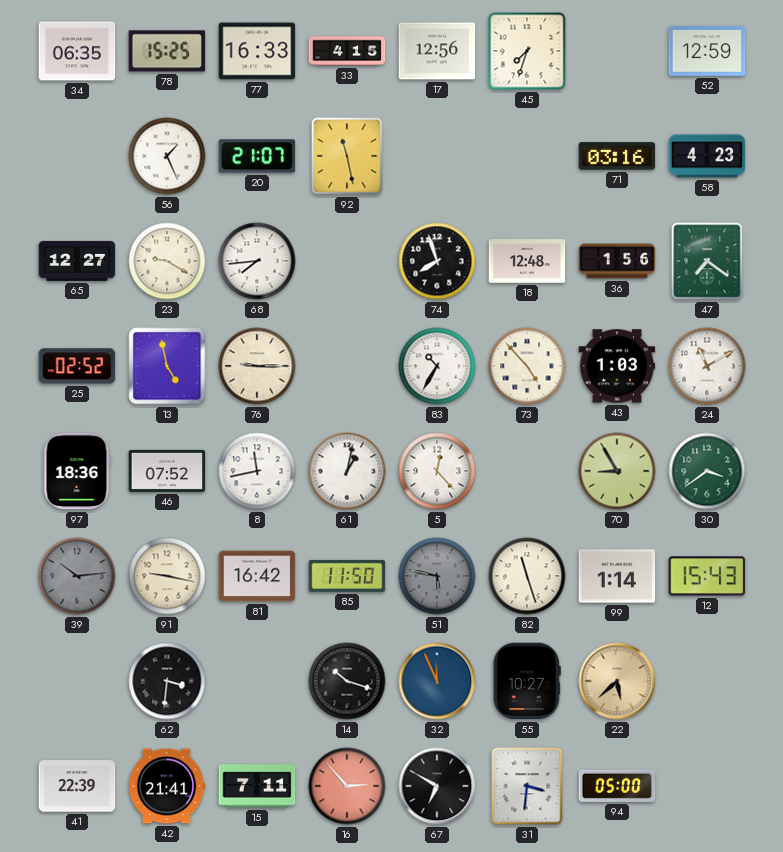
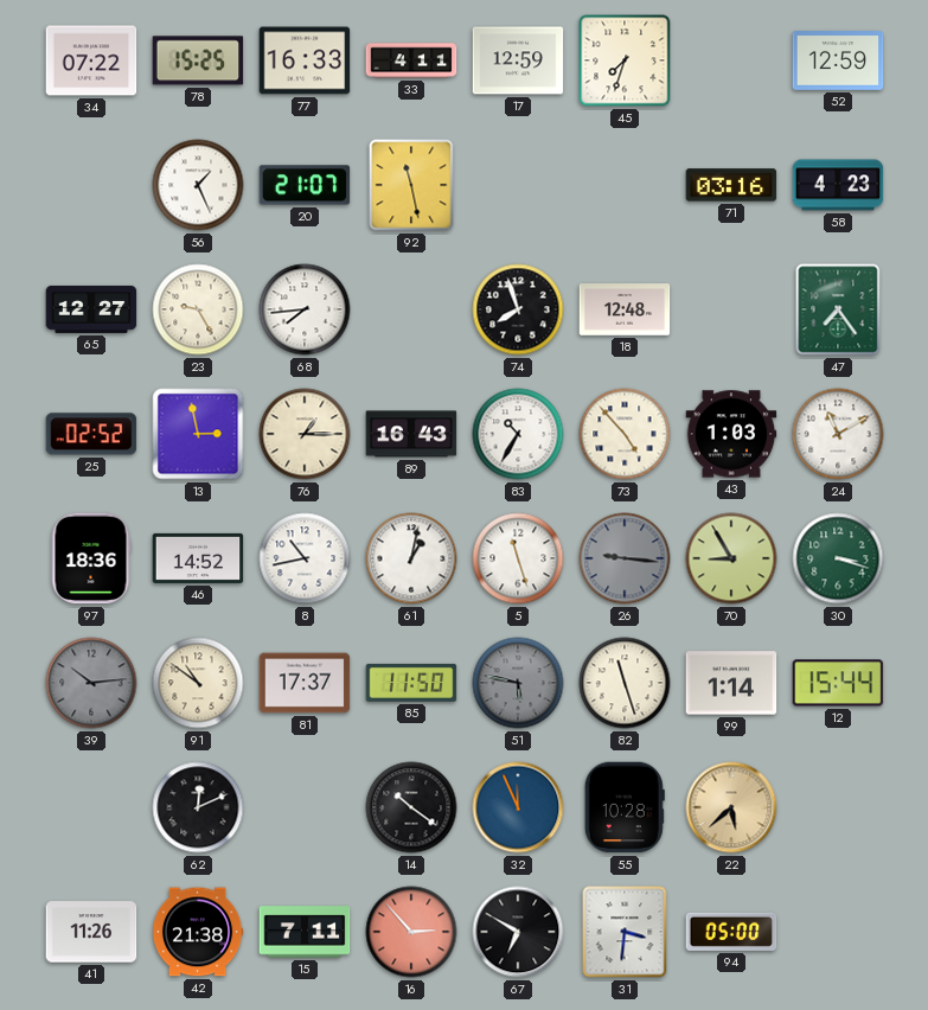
34: 06:35 -> 07:22 (91, 60)
33: 4:15 -> 4:11 (411, 60)
17: 12:56 -> 12:59 (518, 60)
23: 9:20 -> 9:25 (198, 309)
36: 1:56 -> none (617, 261)
47: 7:21 -> 7:24 (838, 309)
13: 4:58 -> 2:58 (198, 434)
76: 9:15 -> 1:15 (305, 434)
89: none -> 16:43 (411, 434)
46: 07:52 -> 14:52 (198, 558)
8: 11:43 -> 10:43 (305, 558)
5: 12:23 -> 11:27 (518, 558)
26: none -> 9:16 (625, 558)
30: 3:39 -> 3:18 (838, 558)
91: 9:17 -> 10:51 (198, 683)
81: 16:42 -> 17:37 (305, 683)
12: 15:43 -> 15:44 (838, 683)
62: 3:31 -> 12:11 (198, 807)
14: 10:18 -> 10:21 (411, 807)
55: 10:27 -> 10:28 (625, 807)
41: 22:39 -> 11:26 (91, 932)
42: 21:41 -> 21:38 (198, 932)
